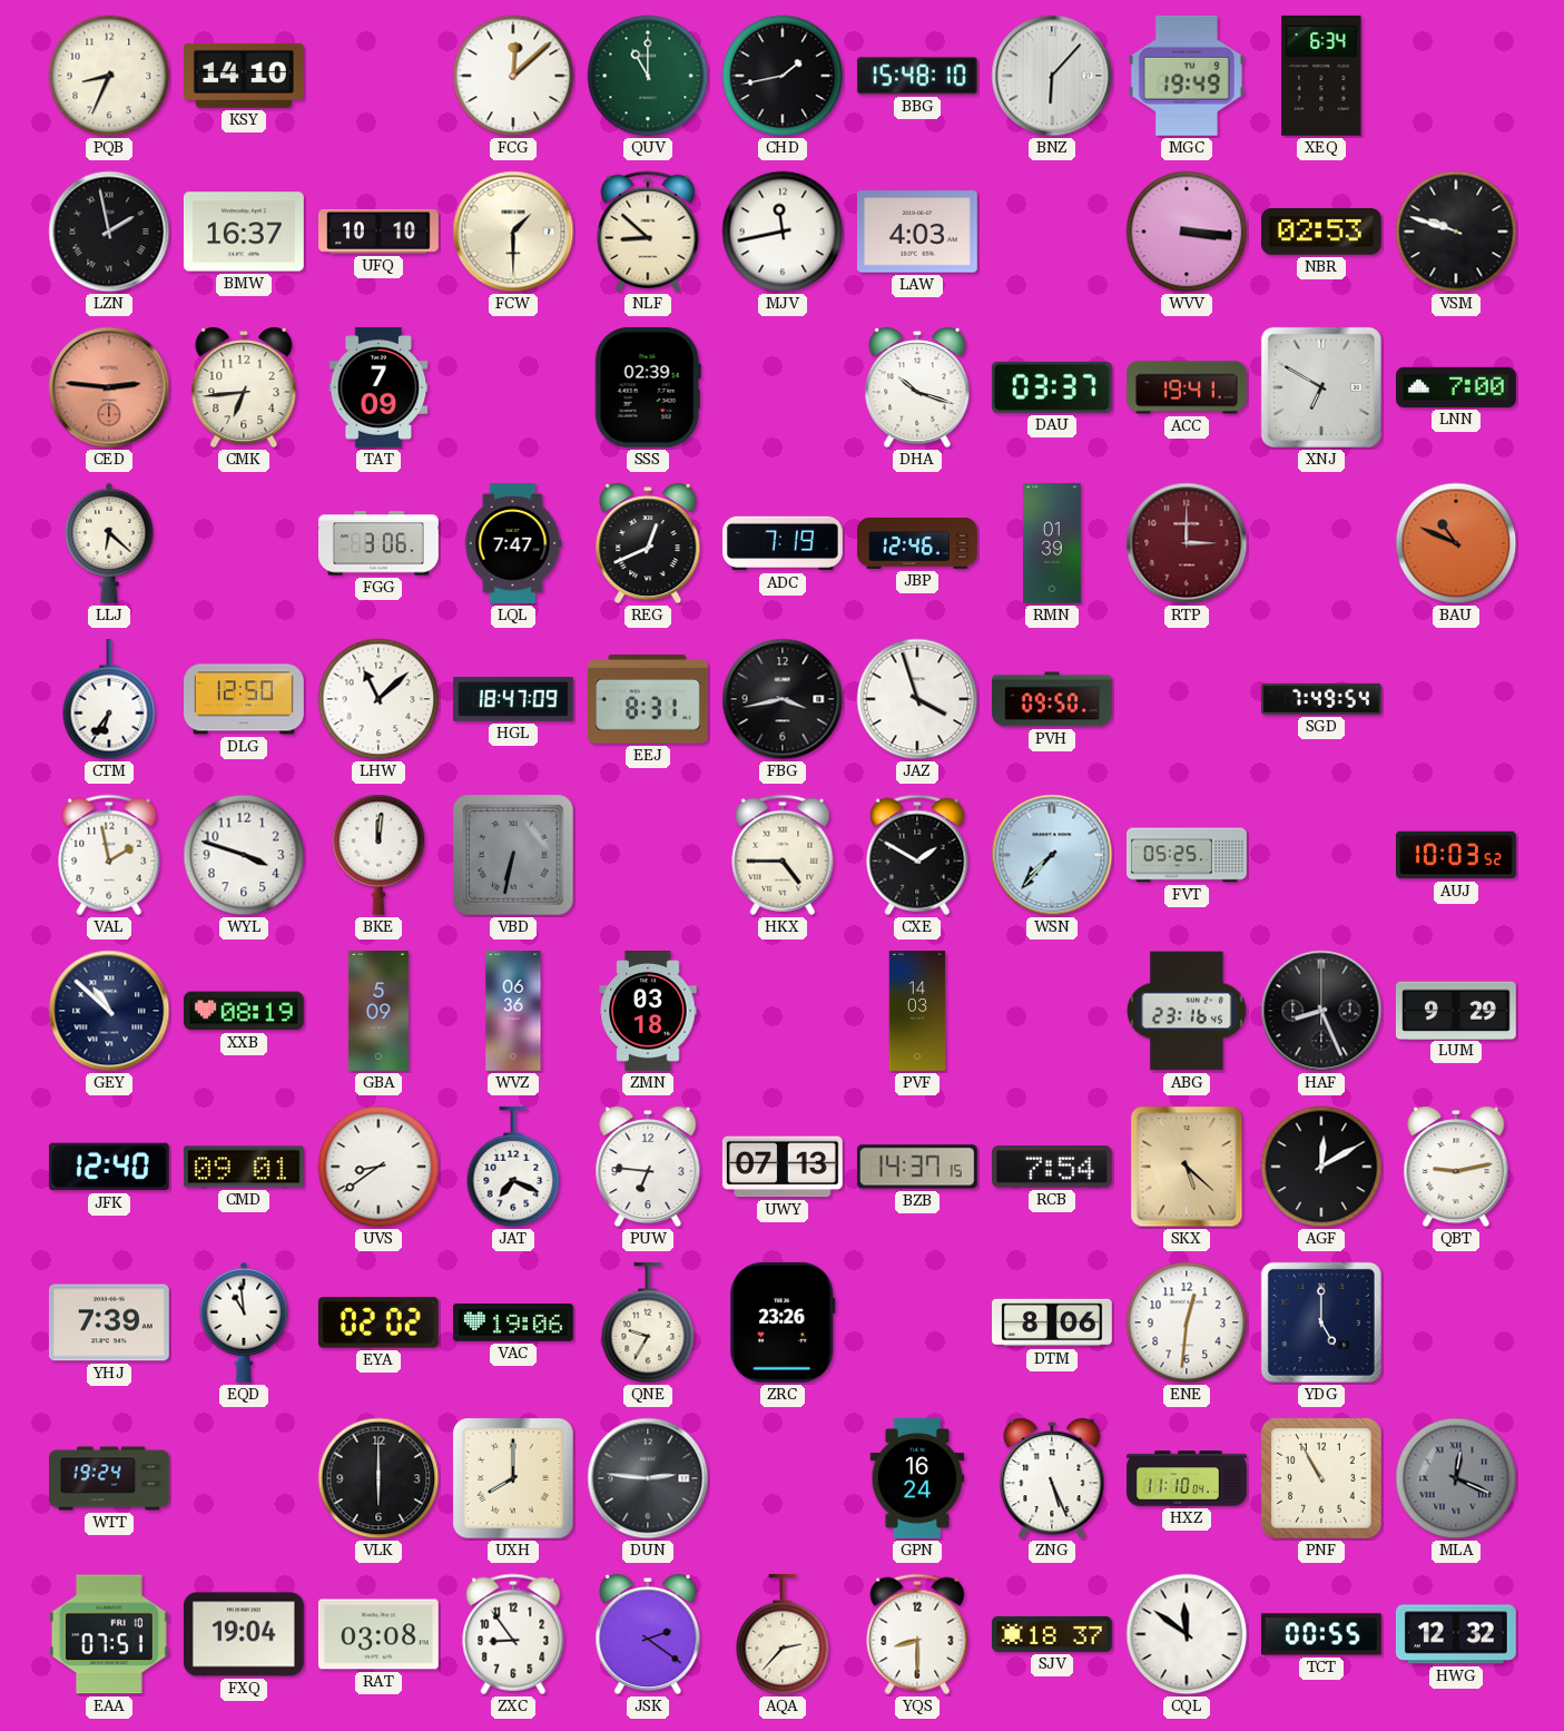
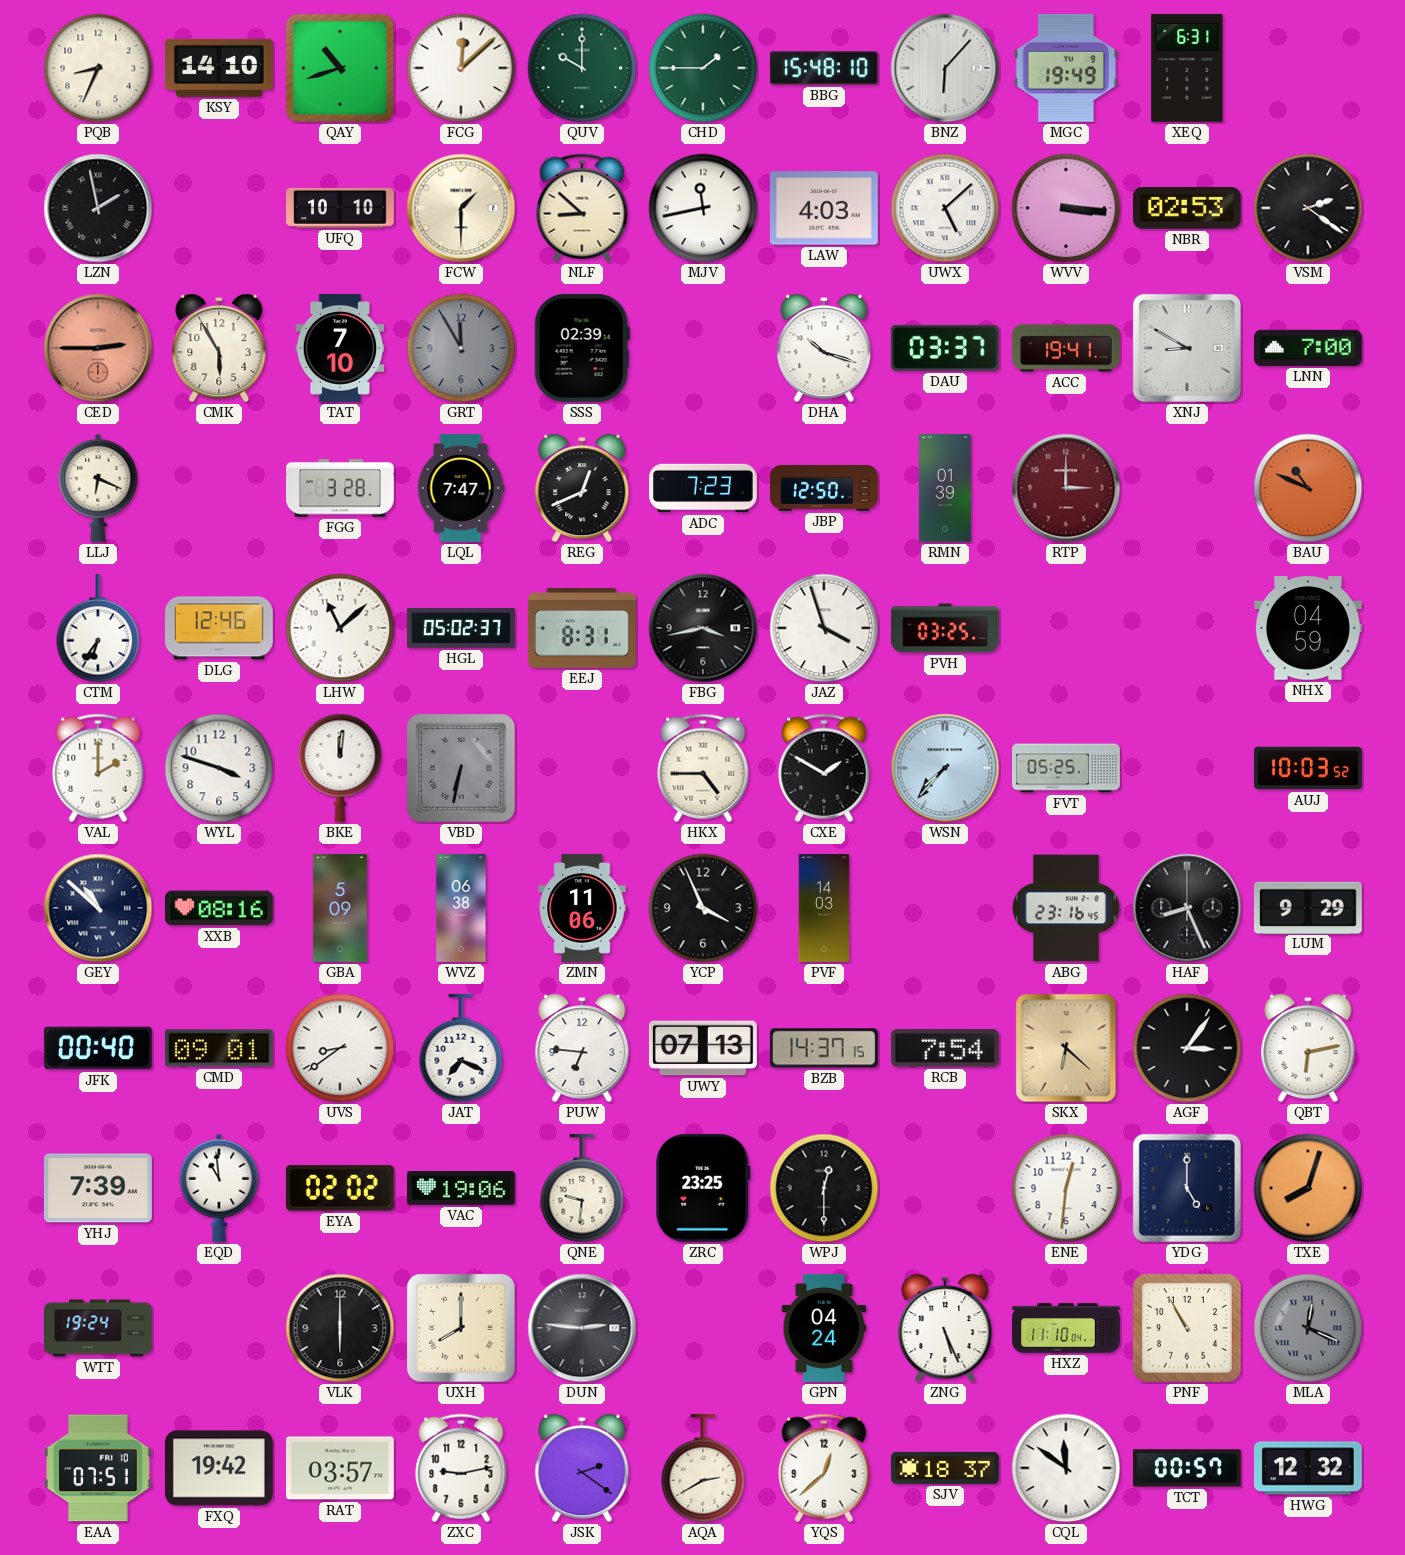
QAY: none -> 10:42 (340, 68)
QUV: 11:00 -> 10:00 (582, 68)
CHD: 1:43 -> 1:45 (703, 68)
CHD dial: black -> green (703, 68)
XEQ: 6:34 -> 6:31 (1187, 68)
BMW: 16:37 -> none (244, 232)
UWX: none -> 5:08 (945, 208)
VSM: 9:48 -> 2:21 (1308, 208)
CED: 2:46 -> 2:45 (98, 348)
CMK: 6:44 -> 5:55 (219, 348)
TAT: 7:09 -> 7:10 (340, 349)
GRT: none -> 11:55 (461, 348)
XNJ: 6:50 -> 8:50 (1187, 348)
LLJ: 6:22 -> 6:19 (98, 488)
FGG: 3:06 -> 3:28 (341, 488)
ADC: 7:19 -> 7:23 (704, 488)
JBP: 12:46 -> 12:50 (825, 488)
DLG: 12:50 -> 12:46 (220, 628)
HGL: 18:47 -> 05:02 (462, 628)
PVH: 09:50 -> 03:25 (946, 628)
SGD: 7:49 -> none (1321, 699)
NHX: none -> 04:59 (1308, 628)
VAL: 1:58 -> 2:00 (98, 768)
XXB: 08:19 -> 08:16 (219, 908)
WVZ: 06:36 -> 06:38 (461, 909)
ZMN: 03:18 -> 11:06 (582, 909)
YCP: none -> 3:56 (703, 908)
JFK: 12:40 -> 00:40 (98, 1048)
SKX: 5:22 -> 6:22 (1066, 1048)
AGF: 12:10 -> 3:06 (1187, 1048)
QBT: 9:13 -> 6:13 (1308, 1048)
QNE: 9:35 -> 9:31 (582, 1188)
ZRC: 23:26 -> 23:25 (703, 1188)
WPJ: none -> 12:30 (824, 1188)
DTM: 8:06 -> none (1053, 1322)
TXE: none -> 8:03 (1308, 1188)
GPN: 16:24 -> 04:24 (824, 1328)
FXQ: 19:04 -> 19:42 (219, 1468)
RAT: 03:08 -> 03:57 (340, 1468)
ZXC: 8:54 -> 9:13 (461, 1468)
AQA: 2:37 -> 2:40 (703, 1468)
YQS: 8:30 -> 12:38 (824, 1468)
TCT: 00:55 -> 00:57 (1187, 1468)
